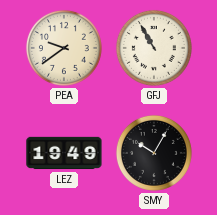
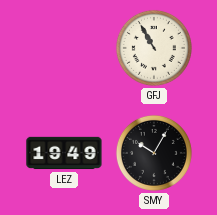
PEA: 9:39 -> none (64, 48)
